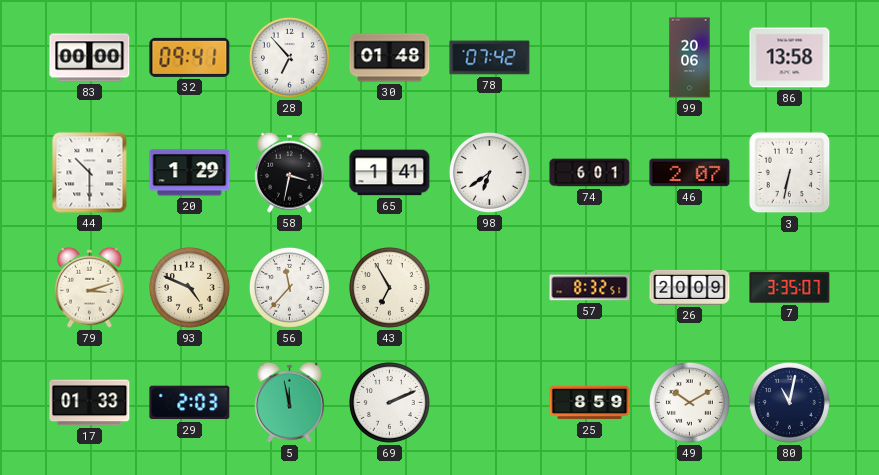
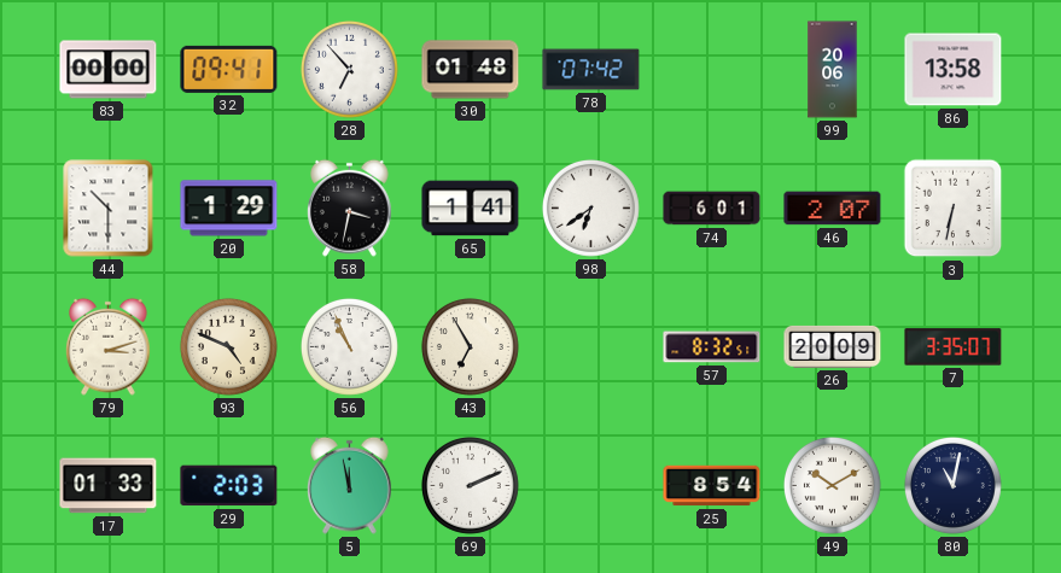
56: 11:37 -> 10:56 (349, 346)
25: 8:59 -> 8:54 (712, 486)
